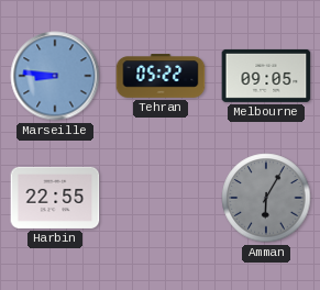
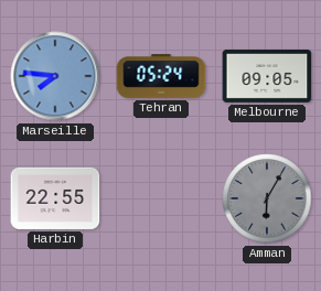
Marseille: 8:46 -> 7:46 (55, 76)
Tehran: 05:22 -> 05:24 (161, 76)
